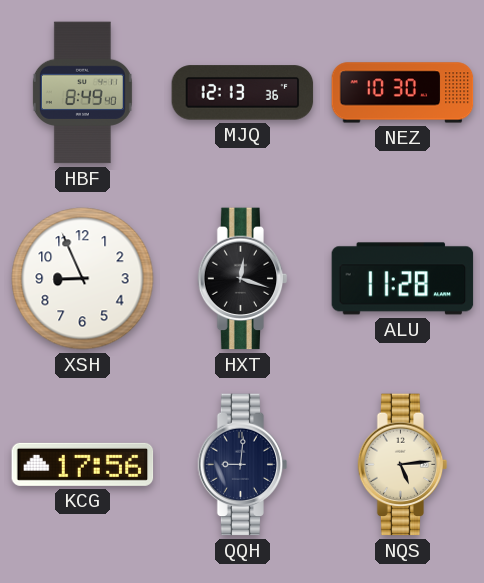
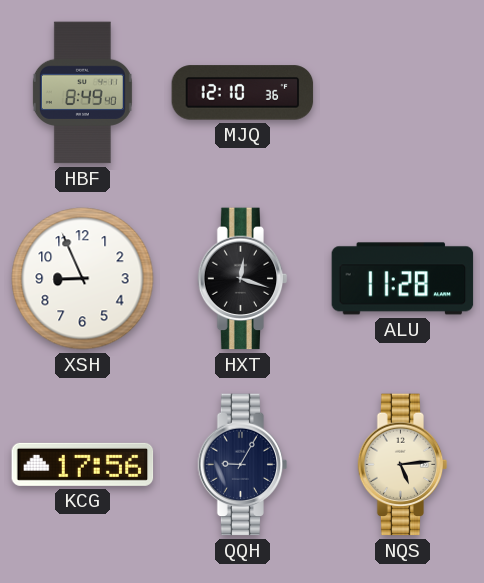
MJQ: 12:13 -> 12:10 (243, 93)
NEZ: 10:30 -> none (403, 93)
QQH: 9:01 -> 9:05 (243, 465)
